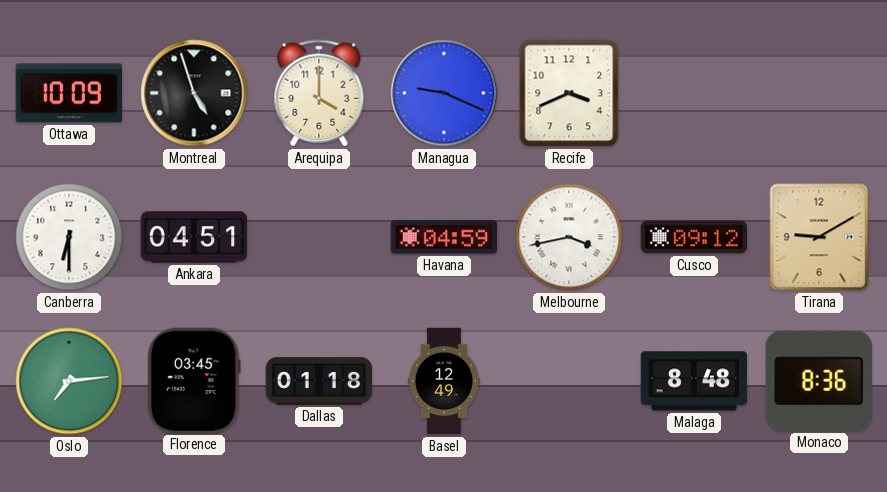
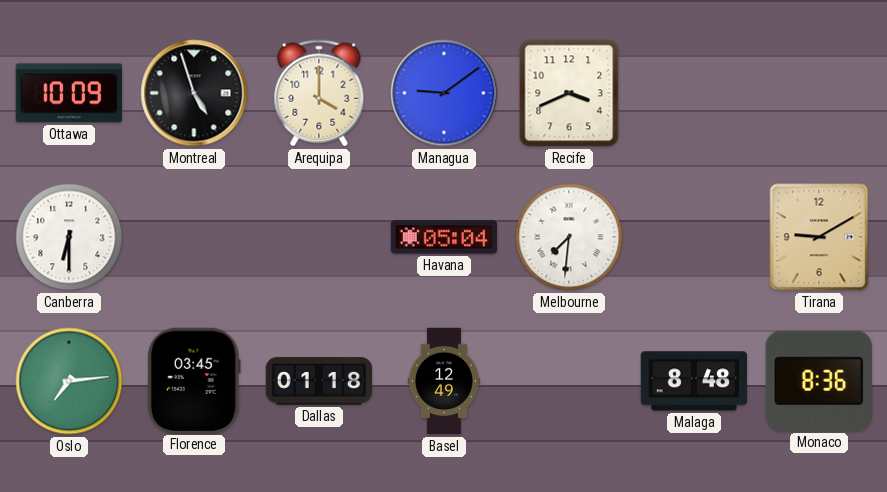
Managua: 9:19 -> 9:09 (444, 93)
Ankara: 04:51 -> none (193, 237)
Havana: 04:59 -> 05:04 (444, 237)
Melbourne: 3:43 -> 7:31 (569, 237)
Cusco: 09:12 -> none (693, 237)
